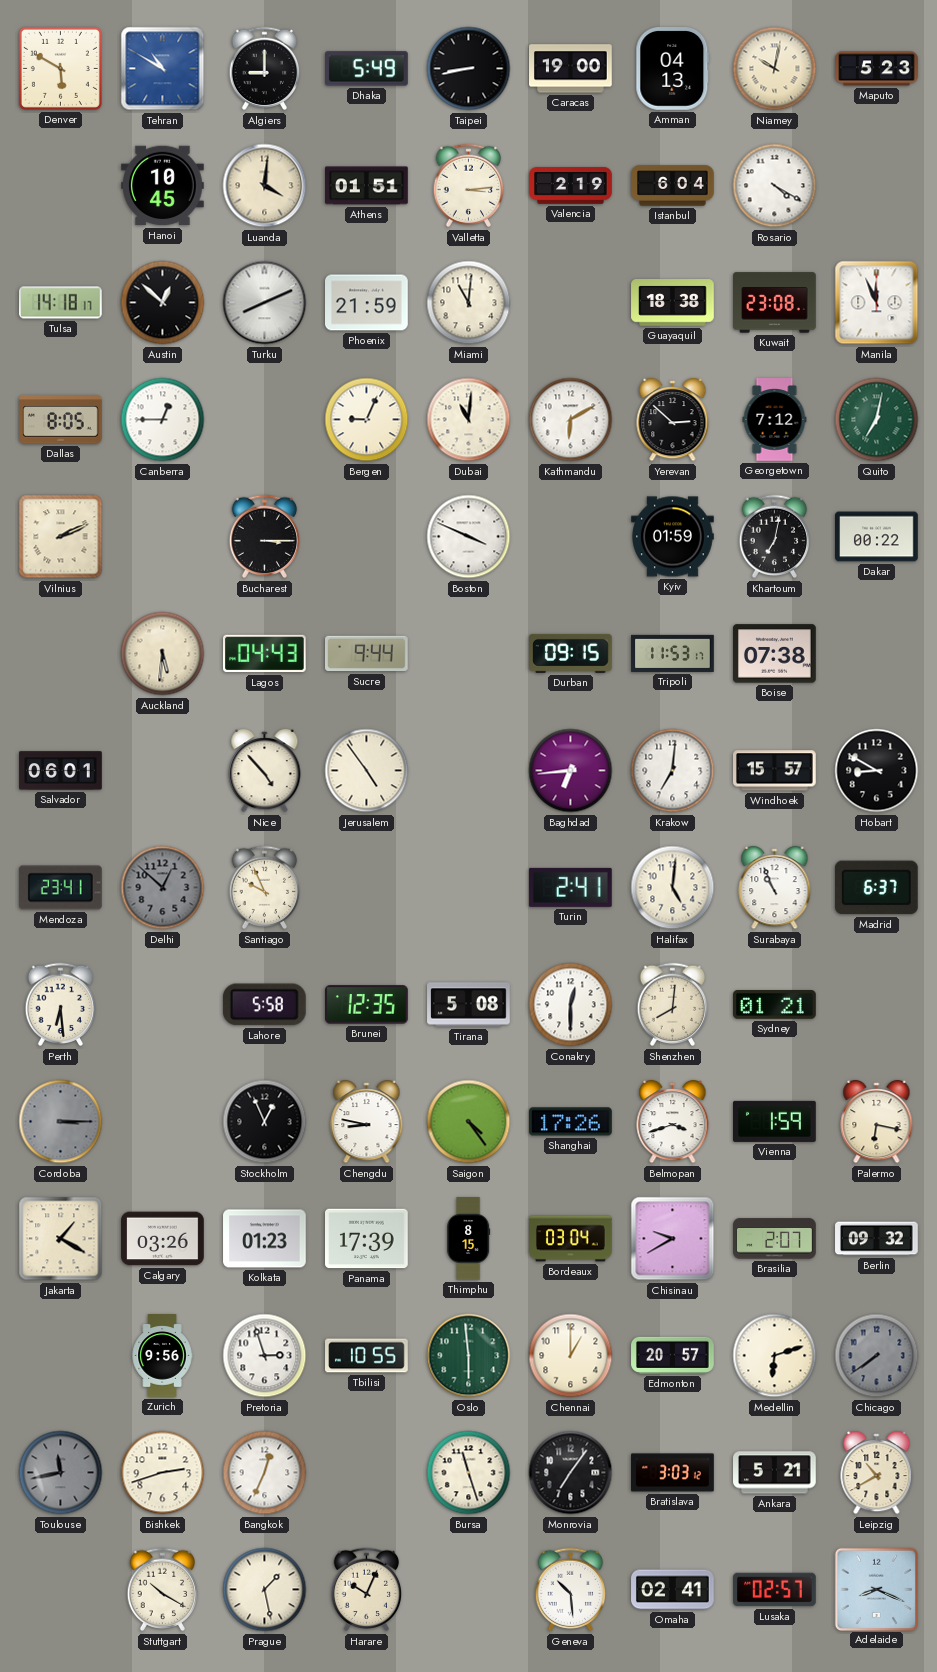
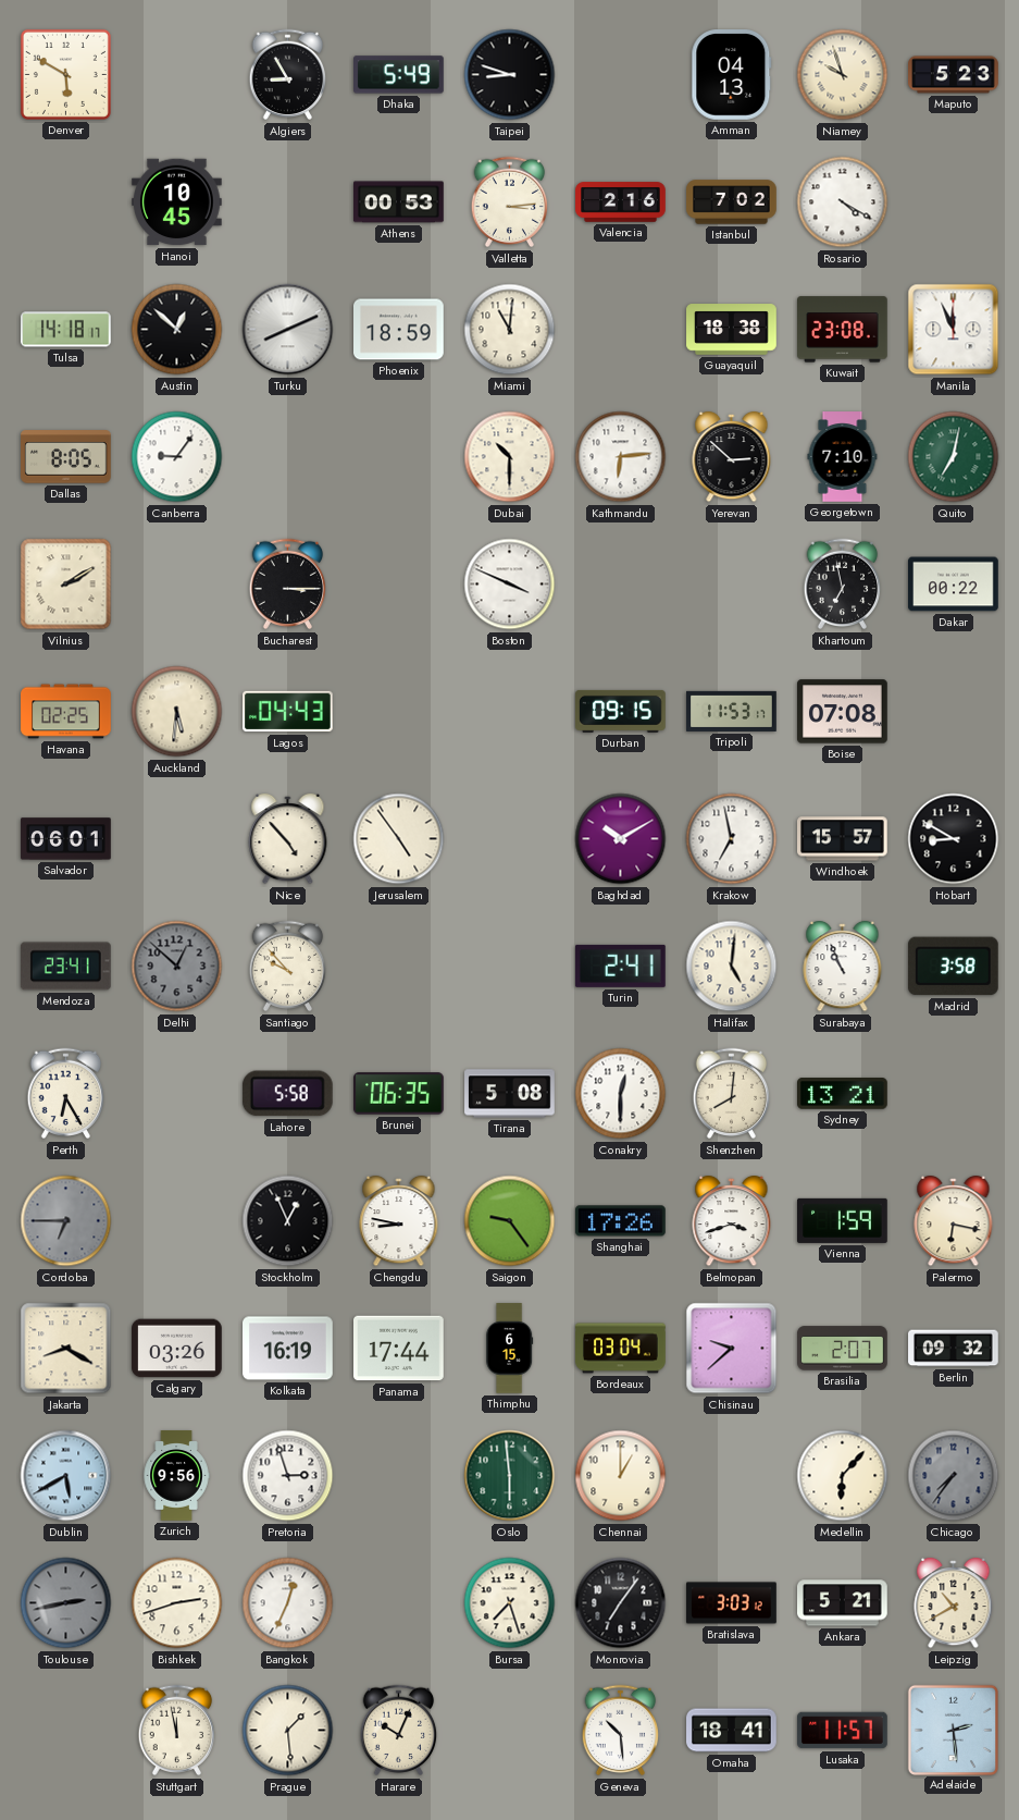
Tehran: 10:50 -> none (163, 69)
Algiers: 9:00 -> 8:55 (288, 75)
Taipei: 8:43 -> 8:48 (510, 75)
Caracas: 19:00 -> none (571, 69)
Niamey: 10:02 -> 9:57 (843, 75)
Luanda: 4:01 -> none (265, 186)
Athens: 01:51 -> 00:53 (399, 202)
Valencia: 2:19 -> 2:16 (621, 202)
Istanbul: 6:04 -> 7:02 (732, 202)
Phoenix: 21:59 -> 18:59 (399, 330)
Canberra: 12:45 -> 9:06 (177, 457)
Bergen: 9:04 -> none (367, 420)
Dubai: 11:01 -> 10:30 (510, 457)
Kathmandu: 6:10 -> 6:14 (621, 457)
Georgetown: 7:12 -> 7:10 (843, 457)
Vilnius: 2:11 -> 2:10 (66, 585)
Kyiv: 01:59 -> none (673, 537)
Khartoum: 7:02 -> 6:58 (843, 585)
Havana: none -> 02:25 (66, 712)
Sucre: 9:44 -> none (367, 654)
Boise: 07:38 -> 07:08 (843, 712)
Baghdad: 6:44 -> 10:10 (621, 839)
Krakow: 7:01 -> 6:58 (732, 839)
Santiago: 9:56 -> 9:53 (288, 967)
Madrid: 6:37 -> 3:58 (953, 967)
Perth: 6:29 -> 6:25 (66, 1094)
Brunei: 12:35 -> 06:35 (399, 1094)
Sydney: 01:21 -> 13:21 (843, 1094)
Cordoba: 3:15 -> 6:45 (66, 1221)
Saigon: 4:24 -> 9:24 (510, 1221)
Jakarta: 1:20 -> 8:20 (66, 1349)
Kolkata: 01:23 -> 16:19 (288, 1349)
Panama: 17:39 -> 17:44 (399, 1349)
Thimphu: 8:15 -> 6:15 (510, 1349)
Chisinau: 9:40 -> 9:38 (732, 1349)
Dublin: none -> 5:40 (66, 1476)
Tbilisi: 10:55 -> none (367, 1356)
Edmonton: 20:57 -> none (673, 1355)
Medellin: 6:12 -> 6:07 (843, 1476)
Chicago: 7:39 -> 7:36 (954, 1476)
Toulouse: 11:43 -> 2:43 (66, 1603)
Bursa: 11:27 -> 7:27 (510, 1603)
Stuttgart: 10:20 -> 11:58 (177, 1731)
Prague: 1:28 -> 1:29 (288, 1731)
Omaha: 02:41 -> 18:41 (732, 1731)
Lusaka: 02:57 -> 11:57 (843, 1731)
Adelaide: 8:19 -> 2:29 (953, 1730)
